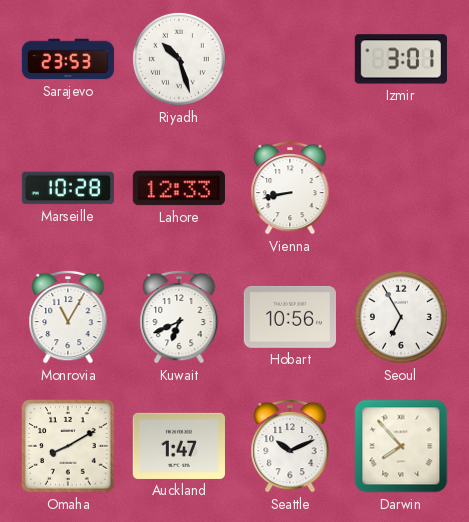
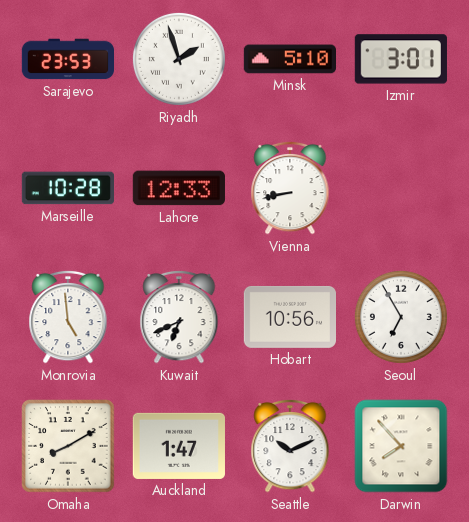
Riyadh: 10:27 -> 1:57 (179, 59)
Minsk: none -> 5:10 (289, 59)
Monrovia: 11:05 -> 4:59 (68, 317)
